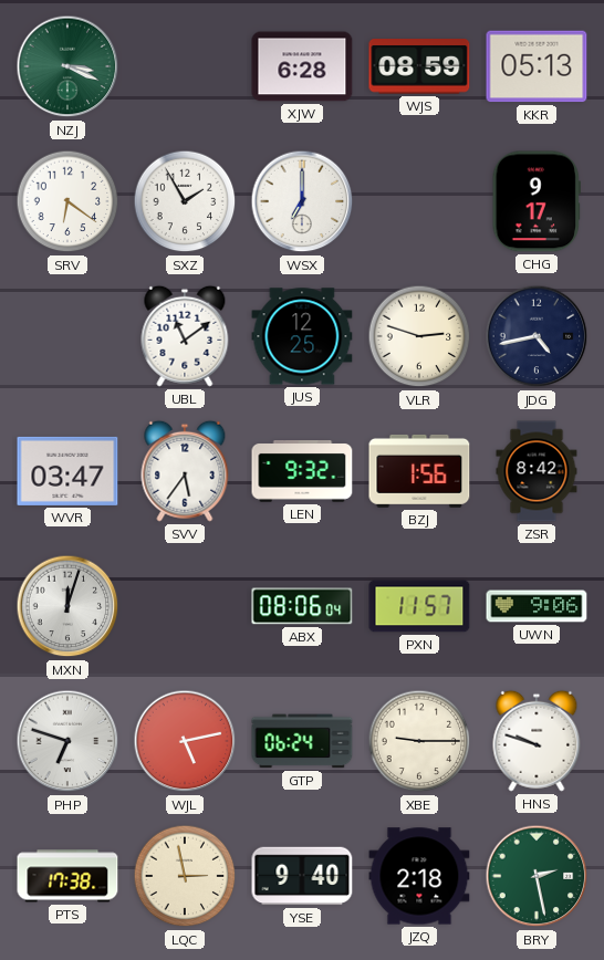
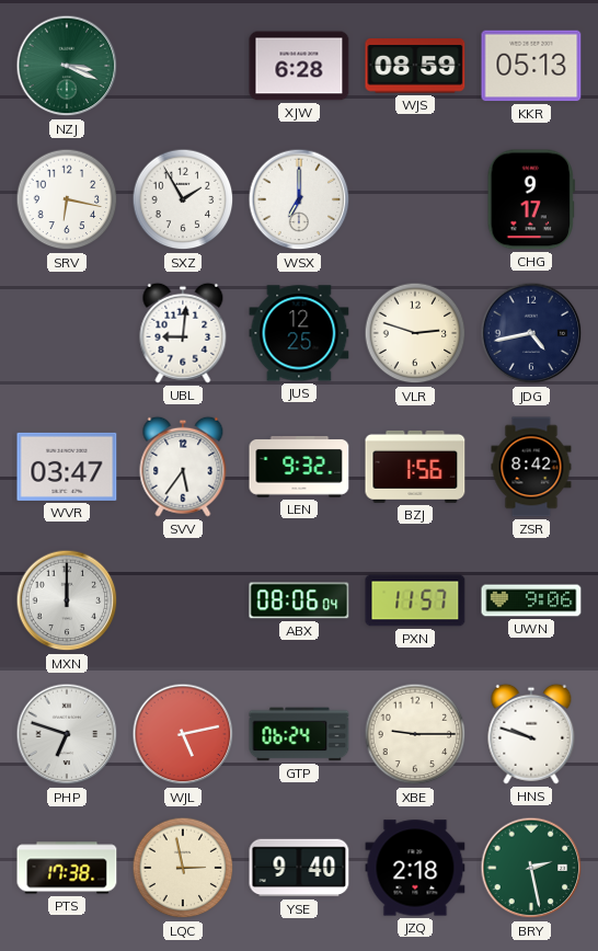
SRV: 6:21 -> 6:17 (67, 199)
UBL: 11:09 -> 9:01 (183, 333)
MXN: 12:03 -> 12:00 (67, 600)
